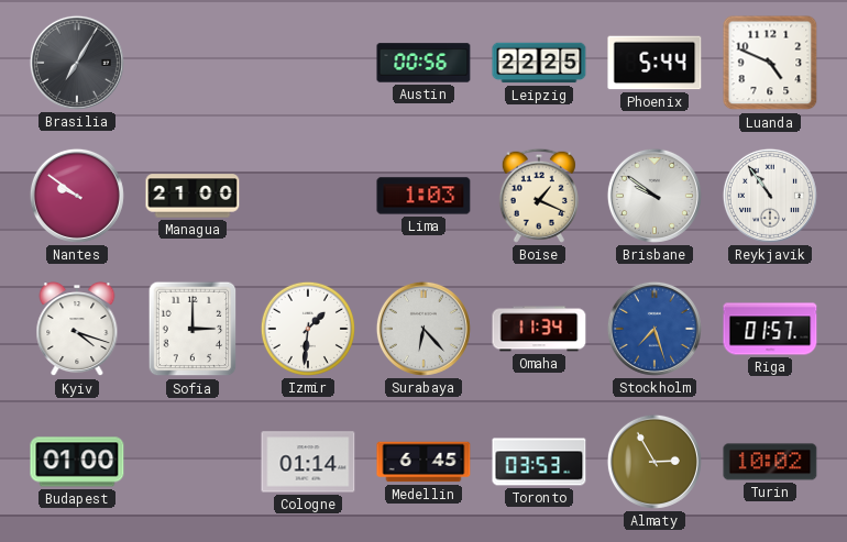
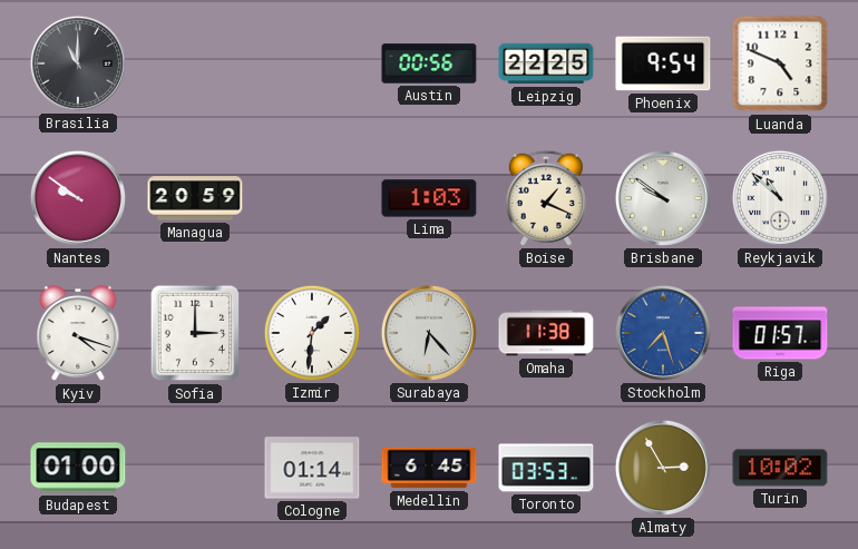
Brasilia: 7:05 -> 11:00 (78, 63)
Phoenix: 5:44 -> 9:54 (663, 63)
Managua: 21:00 -> 20:59 (195, 198)
Reykjavik: 10:54 -> 10:52 (780, 198)
Omaha: 11:34 -> 11:38 (546, 333)
